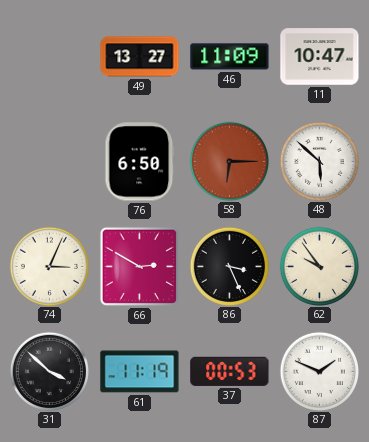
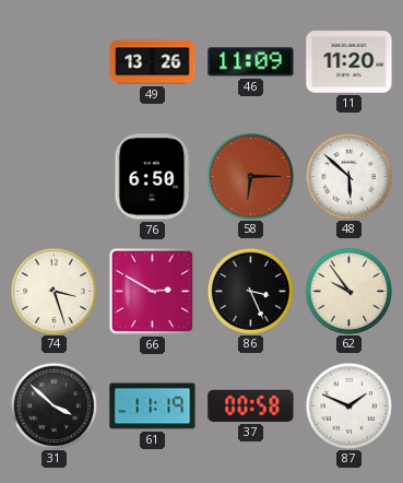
49: 13:27 -> 13:26 (153, 62)
11: 10:47 -> 11:20 (349, 62)
74: 3:04 -> 3:27 (54, 291)
37: 00:53 -> 00:58 (251, 405)
